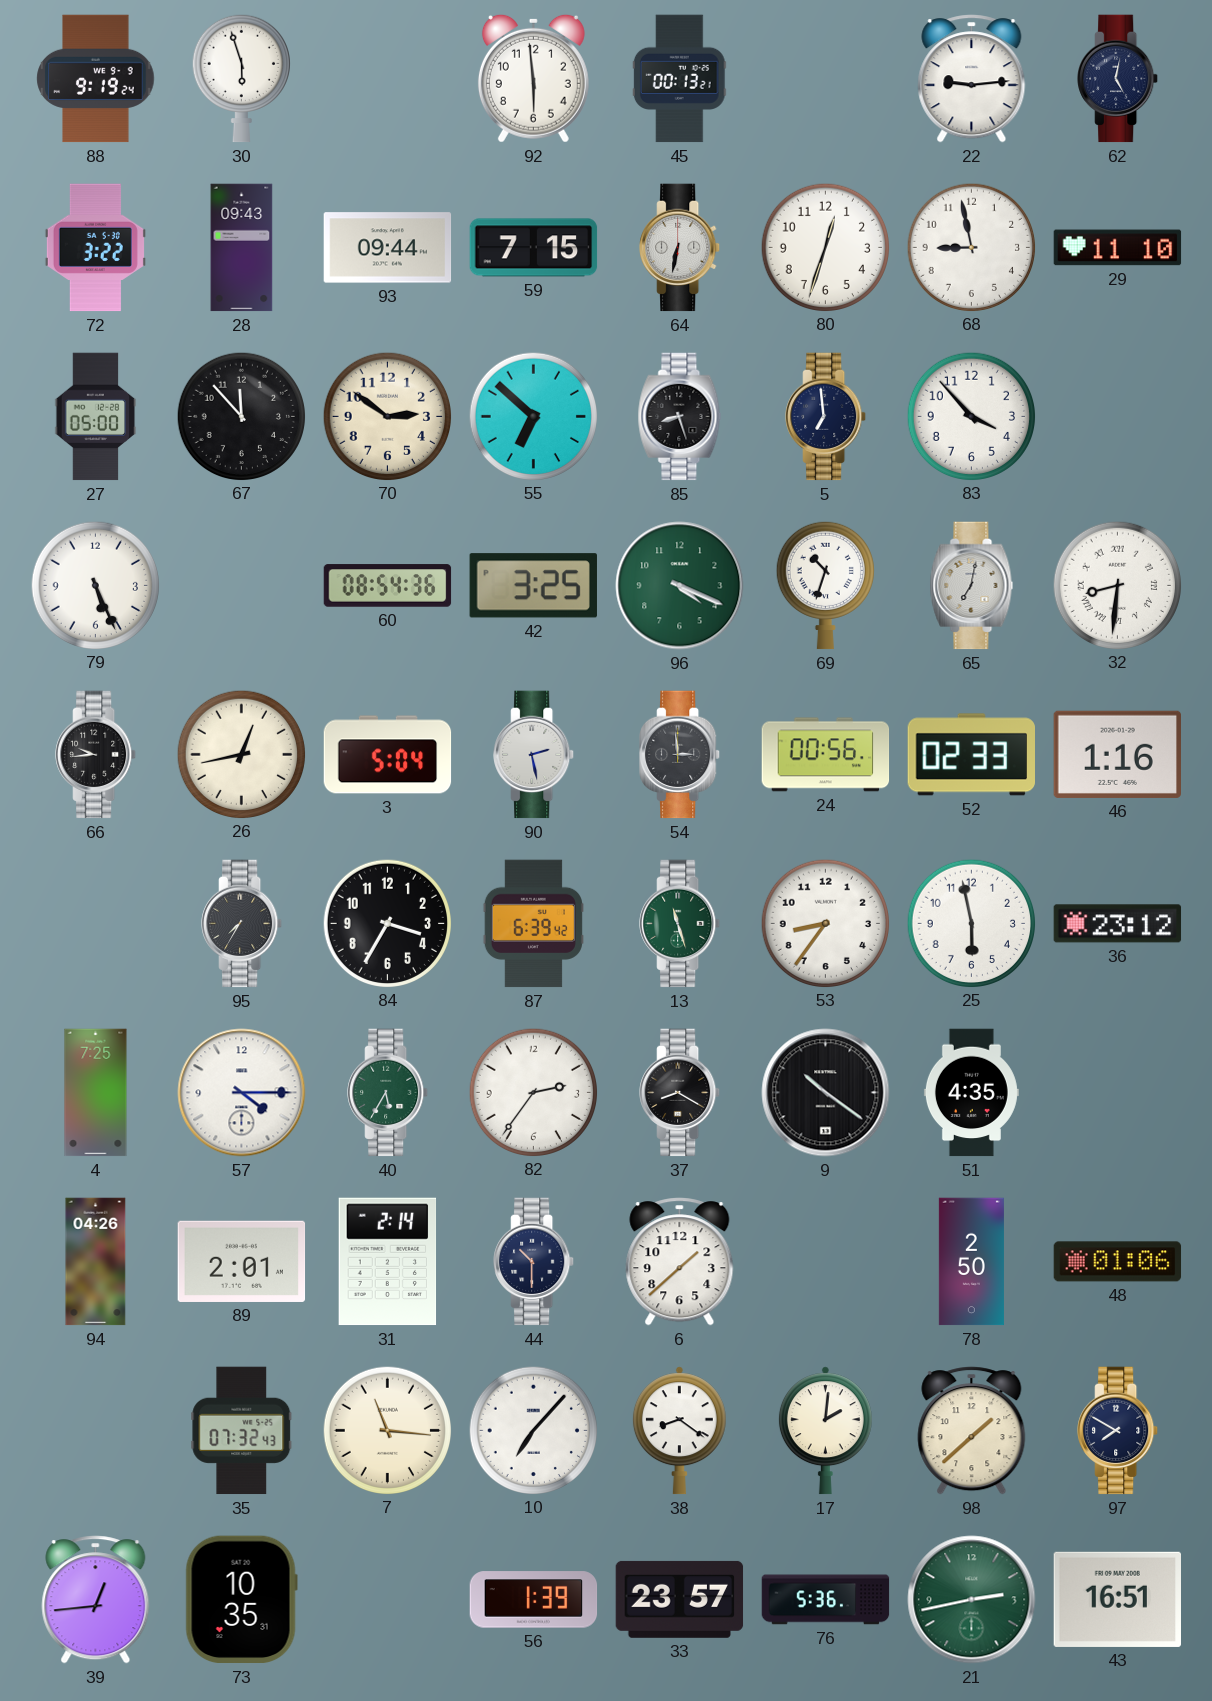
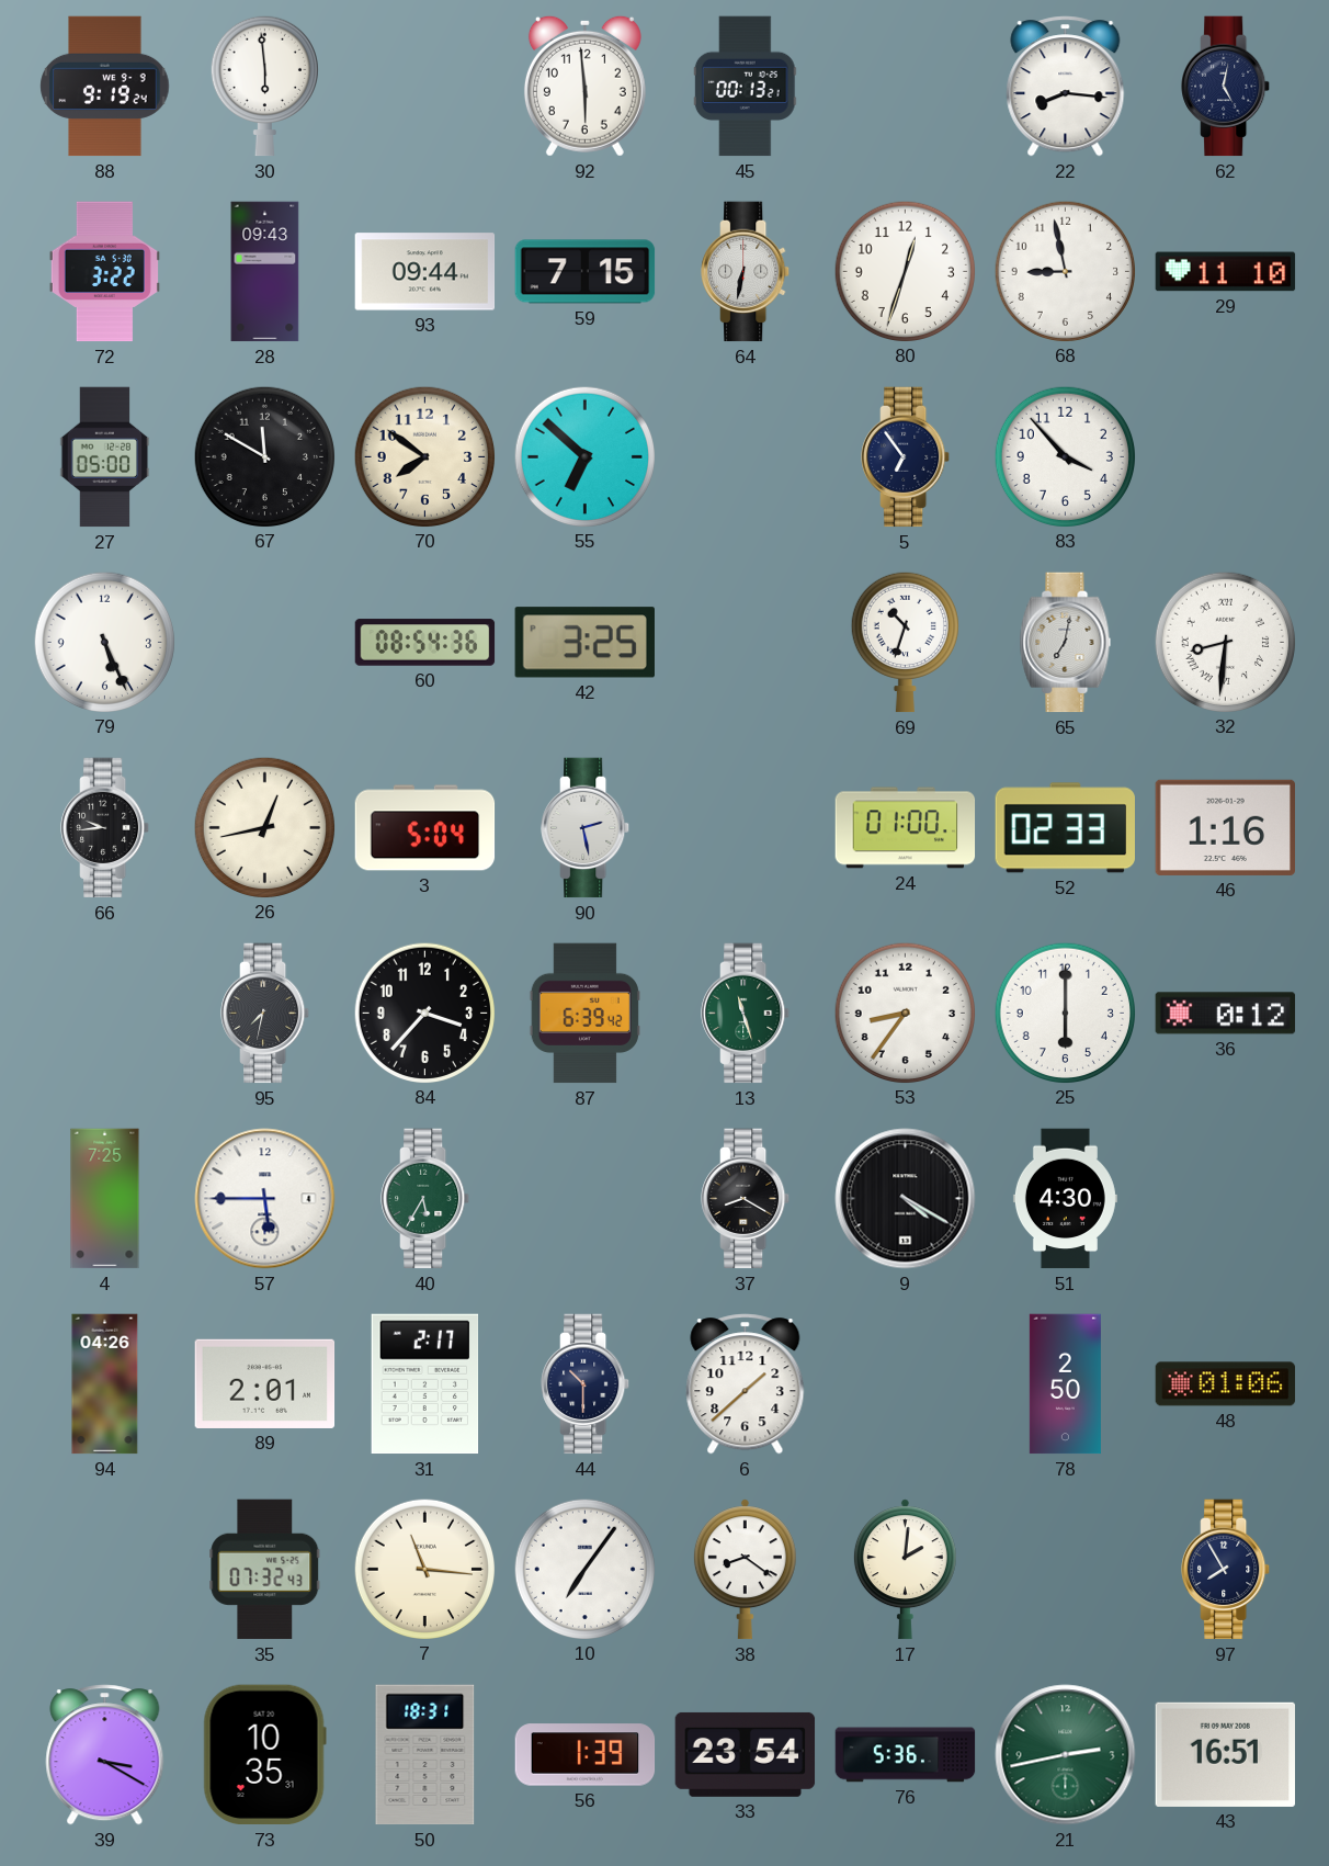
30: 5:57 -> 5:59 (264, 86)
22: 9:14 -> 8:16 (1066, 87)
67: 11:53 -> 11:50 (264, 456)
70: 2:51 -> 7:51 (424, 456)
85: 8:27 -> none (680, 417)
5: 6:59 -> 6:54 (906, 457)
96: 4:19 -> none (680, 586)
54: 2:59 -> none (680, 755)
24: 00:56 -> 01:00 (906, 828)
95: 7:35 -> 7:32 (265, 1014)
84: 3:35 -> 3:37 (424, 1013)
25: 5:58 -> 6:00 (1065, 1013)
36: 23:12 -> 0:12 (1226, 1014)
57: 4:15 -> 5:45 (265, 1199)
82: 2:36 -> none (533, 1092)
9: 10:21 -> 4:20 (906, 1199)
51: 4:35 -> 4:30 (1065, 1199)
31: 2:14 -> 2:17 (425, 1384)
10: 7:07 -> 7:06 (584, 1569)
98: 1:38 -> none (972, 1431)
97: 7:50 -> 7:55 (1226, 1570)
39: 12:44 -> 3:20 (105, 1755)
50: none -> 18:31 (425, 1755)
33: 23:57 -> 23:54 (746, 1754)
